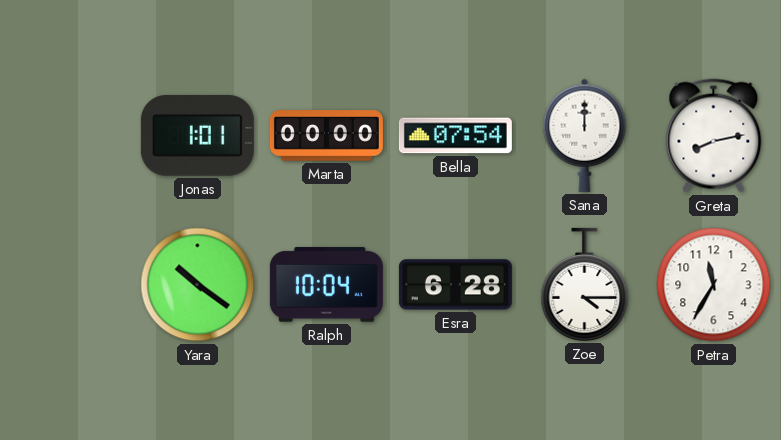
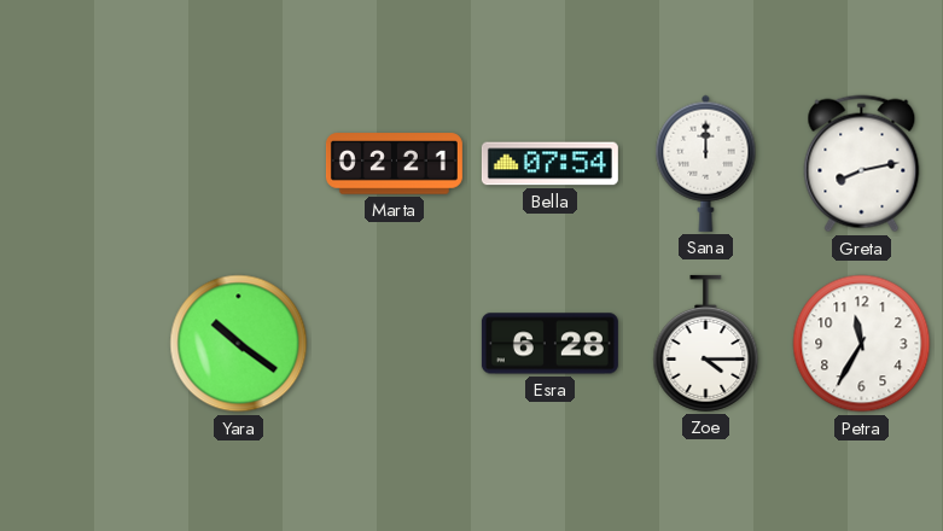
Jonas: 1:01 -> none (197, 136)
Marta: 00:00 -> 02:21 (394, 164)
Ralph: 10:04 -> none (326, 285)
